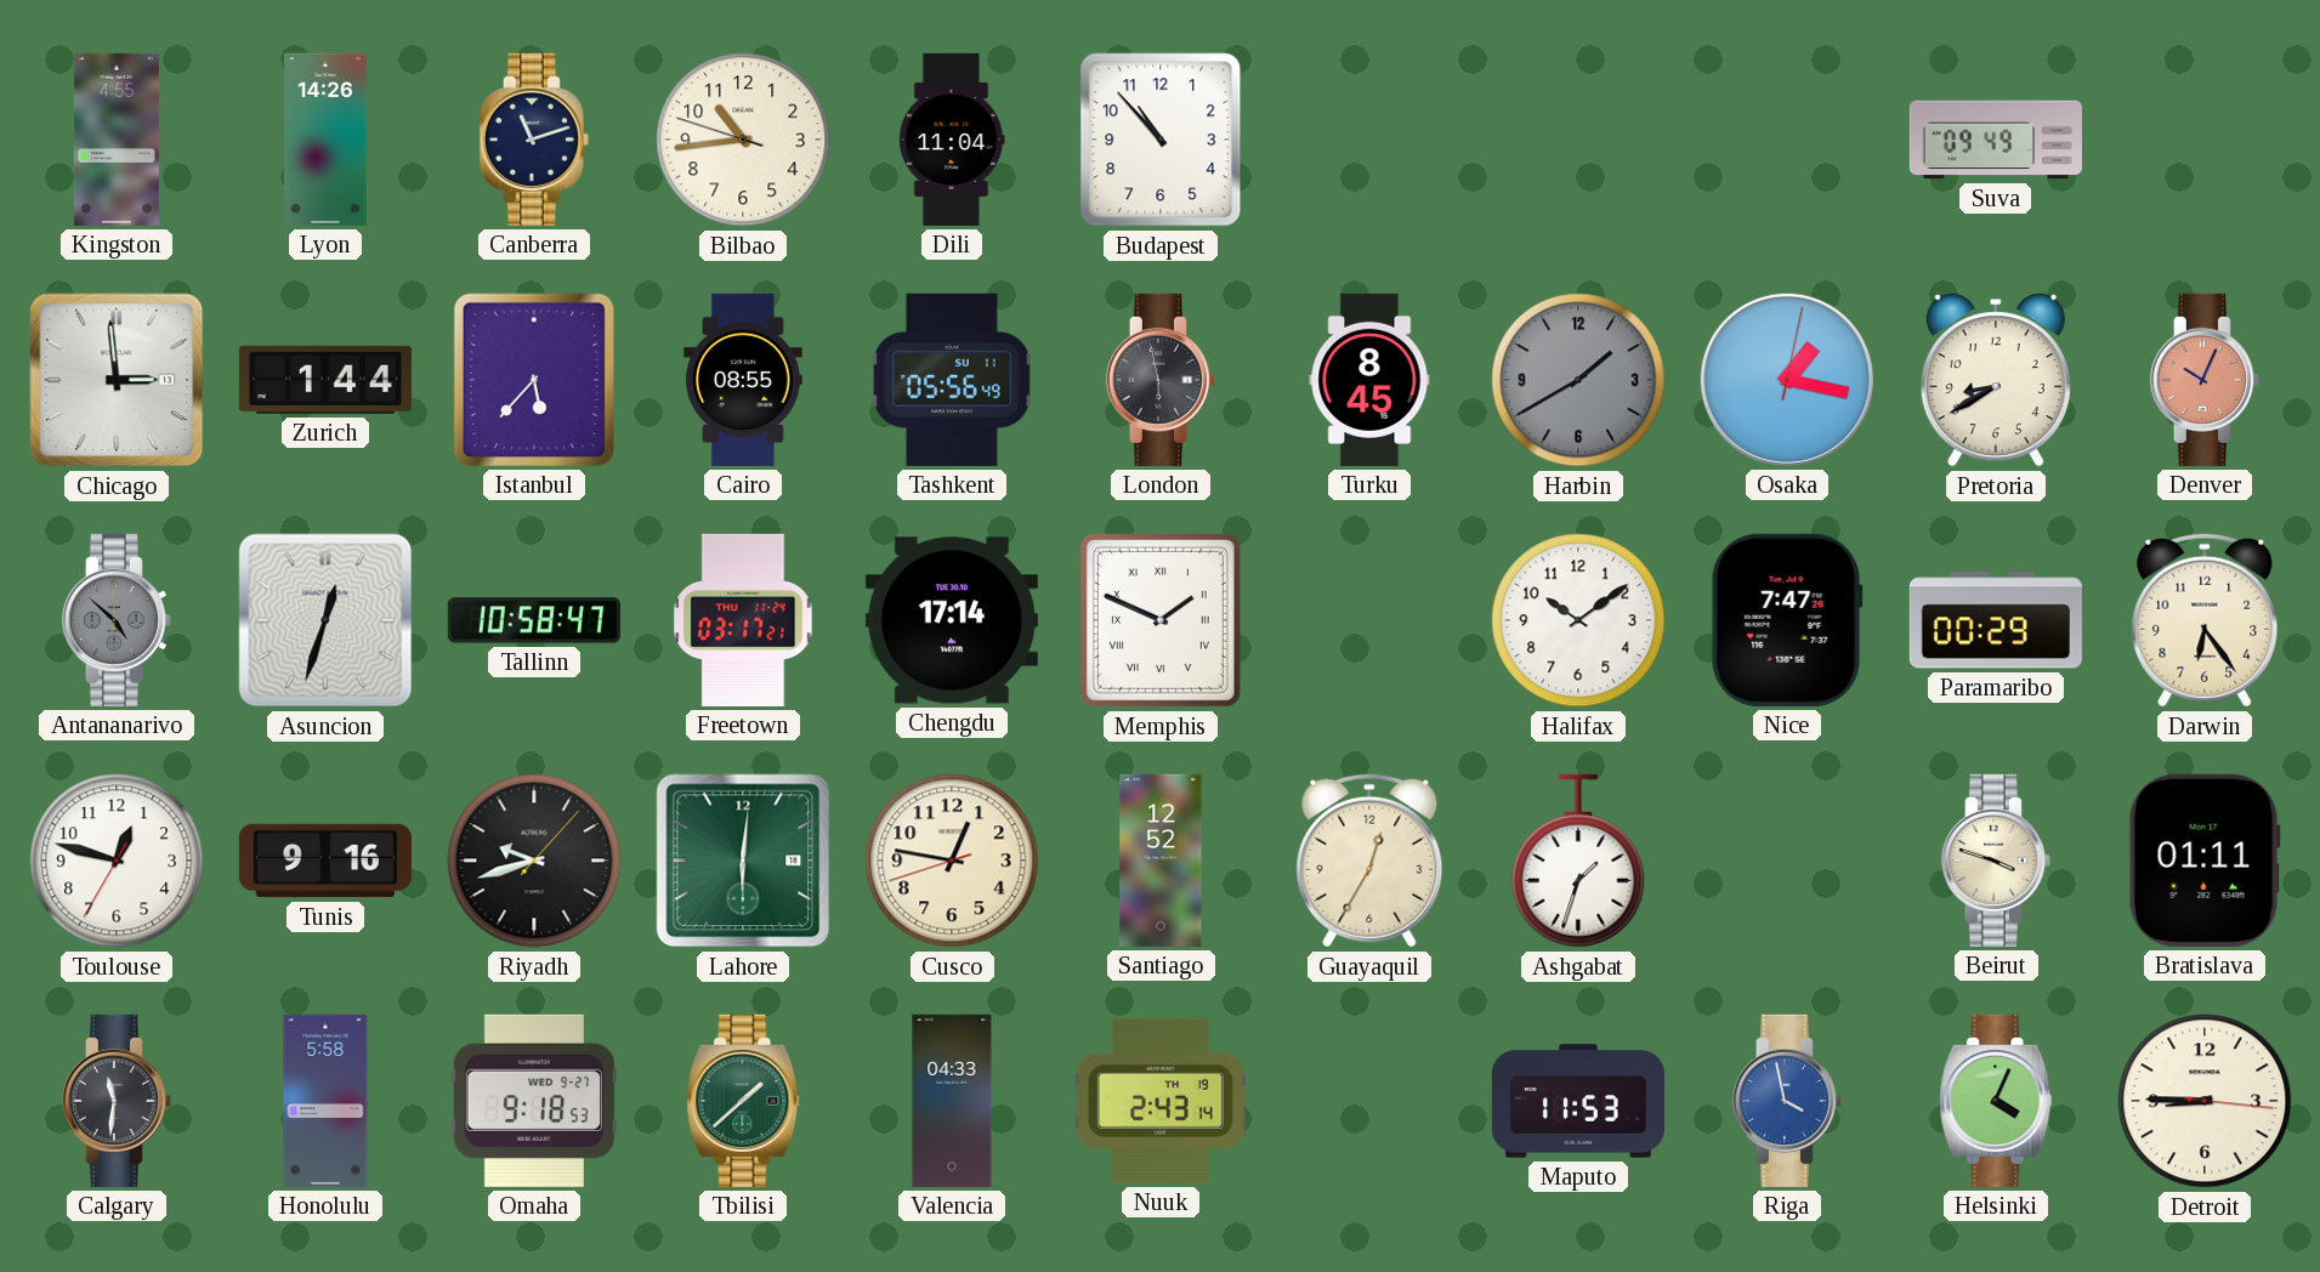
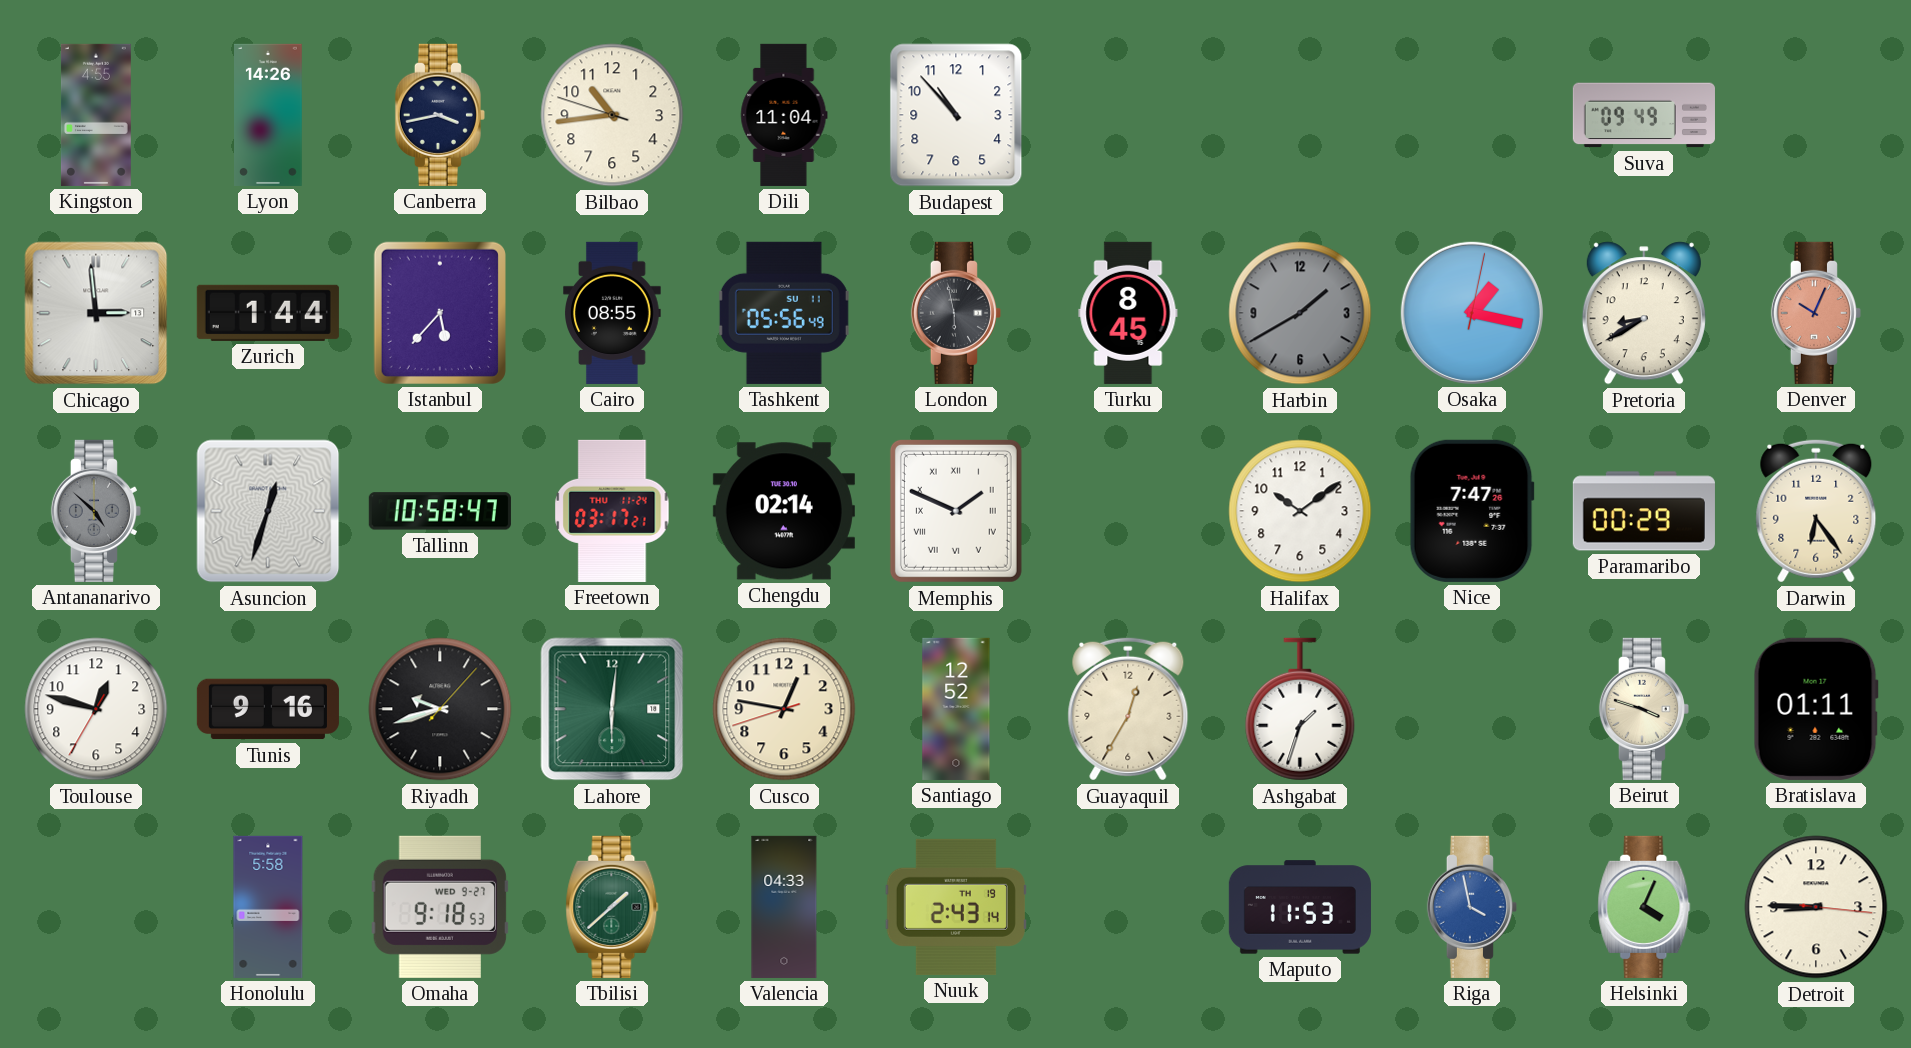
Canberra: 11:12 -> 3:43 (440, 115)
Chengdu: 17:14 -> 02:14 (784, 511)
Calgary: 11:31 -> none (117, 1101)
